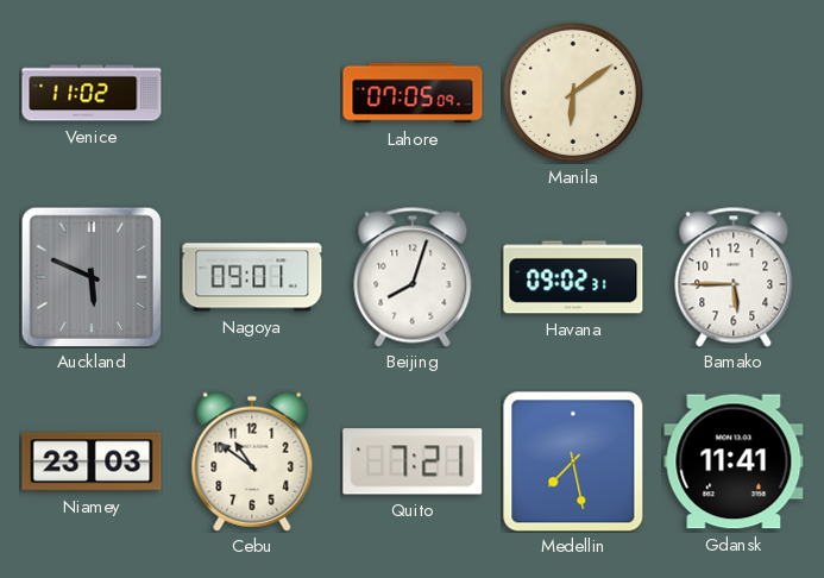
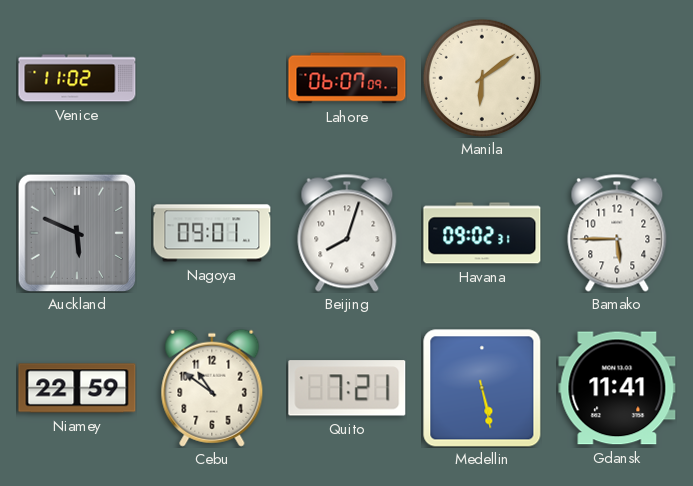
Lahore: 07:05 -> 06:07 (347, 78)
Niamey: 23:03 -> 22:59 (77, 388)
Medellin: 7:28 -> 5:28 (482, 388)
